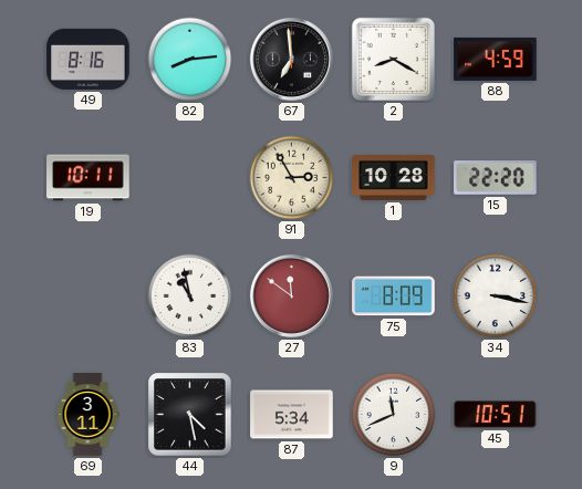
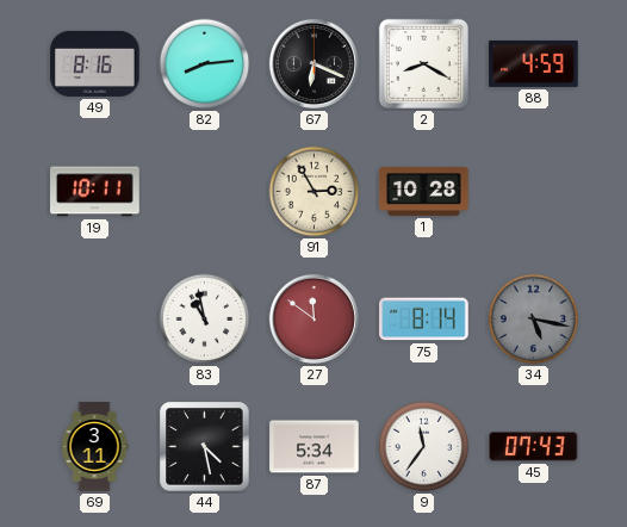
67: 6:59 -> 6:19 (313, 63)
15: 22:20 -> none (496, 178)
75: 8:09 -> 8:14 (424, 320)
34: 3:17 -> 5:17 (534, 320)
34 dial: white -> grey (534, 320)
9: 11:41 -> 11:36 (424, 447)
45: 10:51 -> 07:43 (534, 446)
